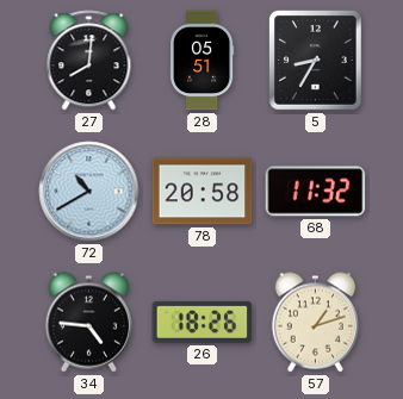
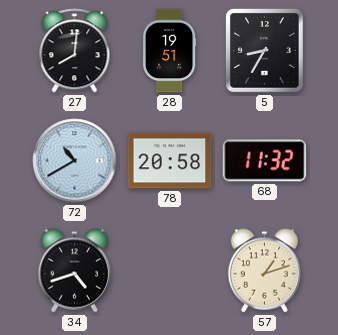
28: 05:51 -> 19:51 (169, 51)
34: 4:46 -> 4:42 (74, 271)
26: 18:26 -> none (203, 322)
